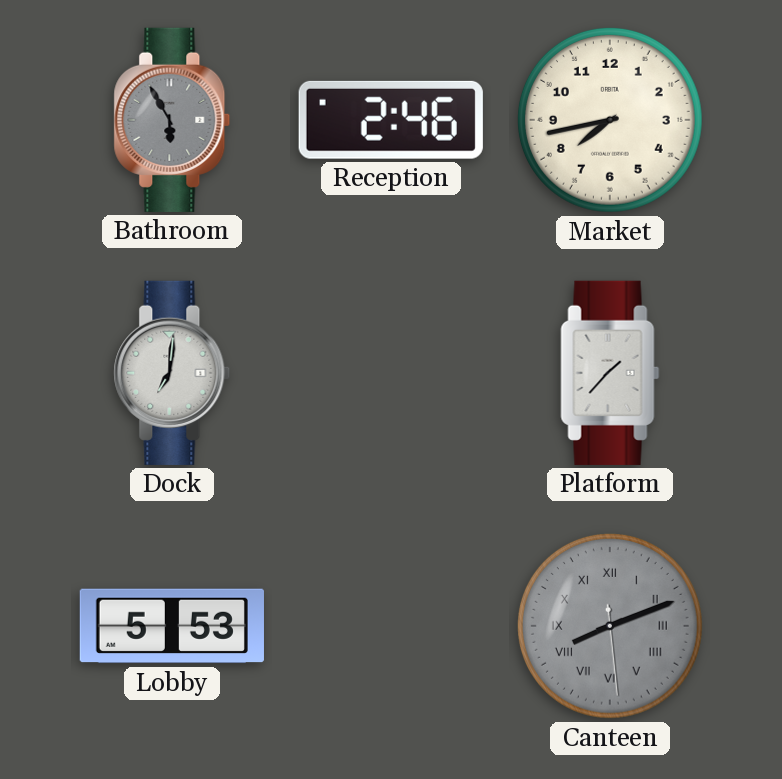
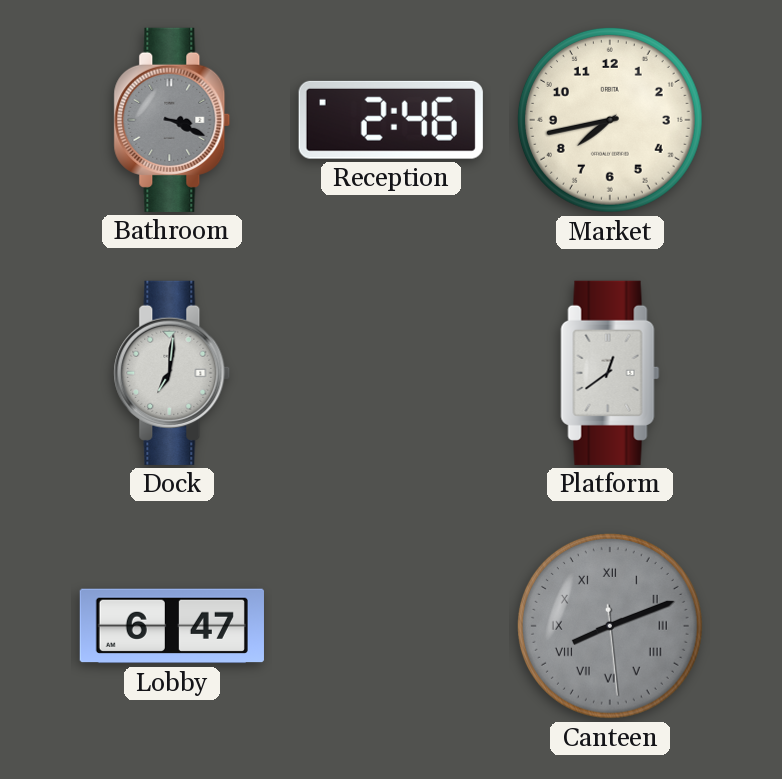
Bathroom: 5:55 -> 3:19 (172, 120)
Platform: 1:37 -> 12:39 (610, 373)
Lobby: 5:53 -> 6:47 (172, 626)
